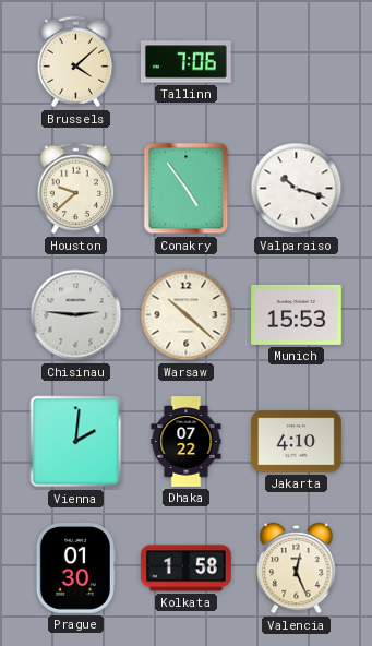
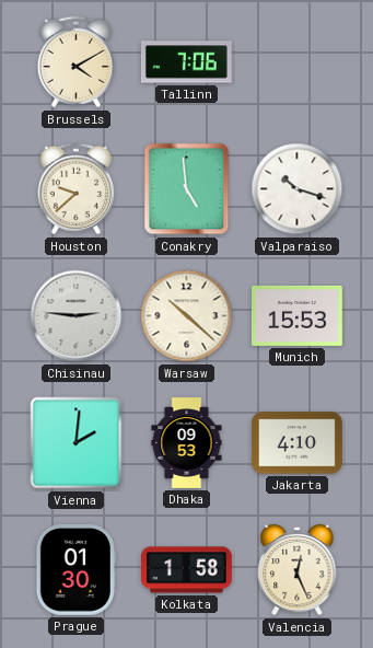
Brussels: 4:08 -> 4:10 (77, 62)
Conakry: 4:54 -> 4:59 (187, 189)
Dhaka: 07:22 -> 09:53 (187, 443)
